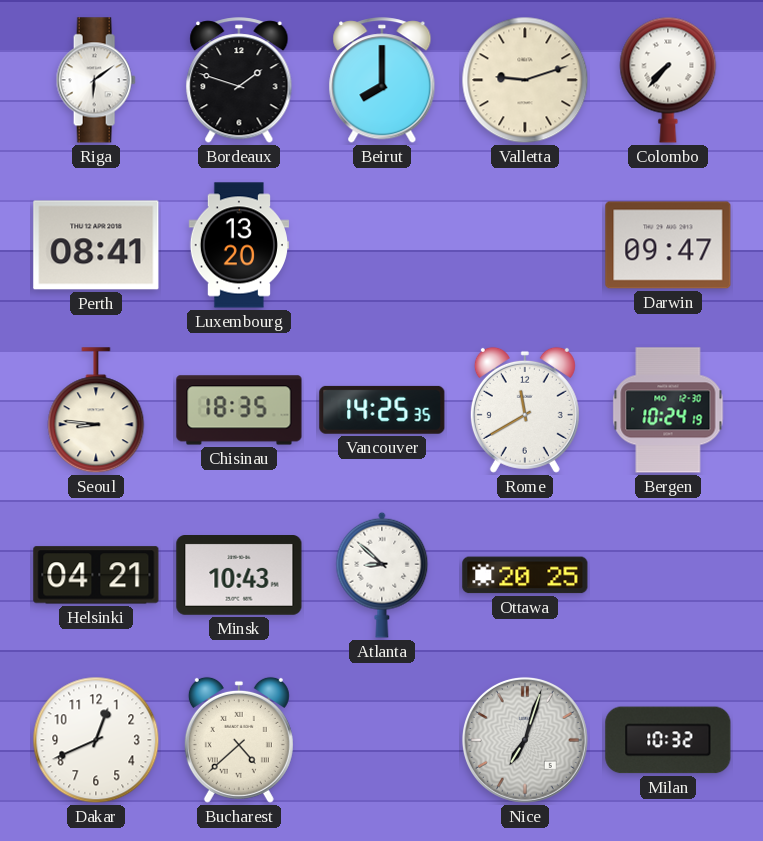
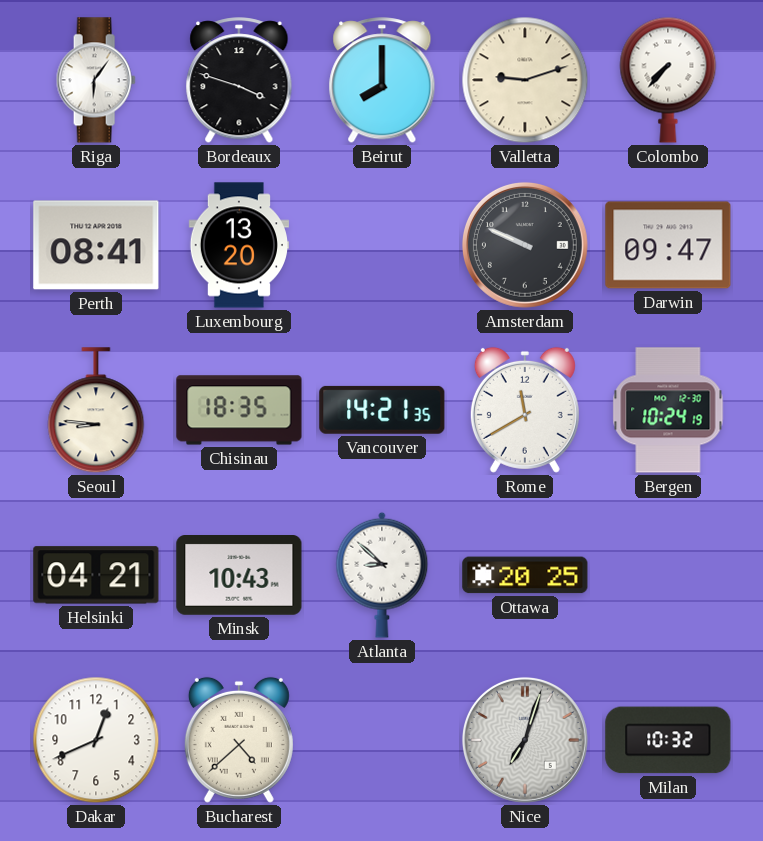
Riga: 6:09 -> 6:06 (96, 80)
Bordeaux: 1:48 -> 3:48 (239, 81)
Amsterdam: none -> 9:49 (525, 245)
Vancouver: 14:25 -> 14:21 (382, 410)
